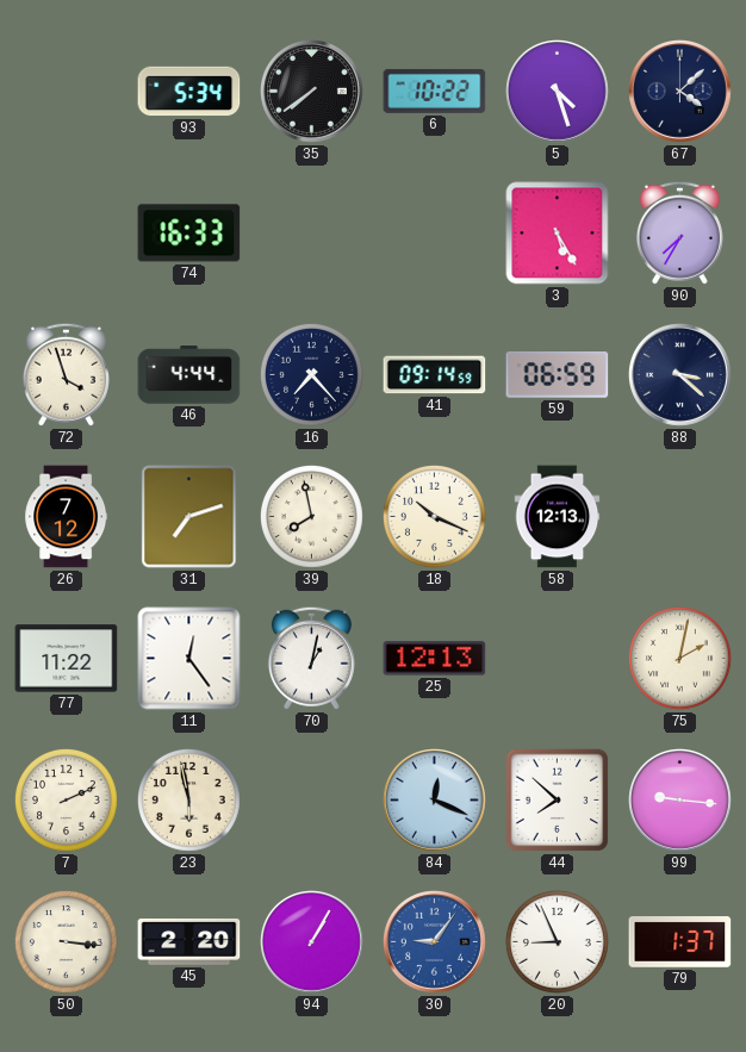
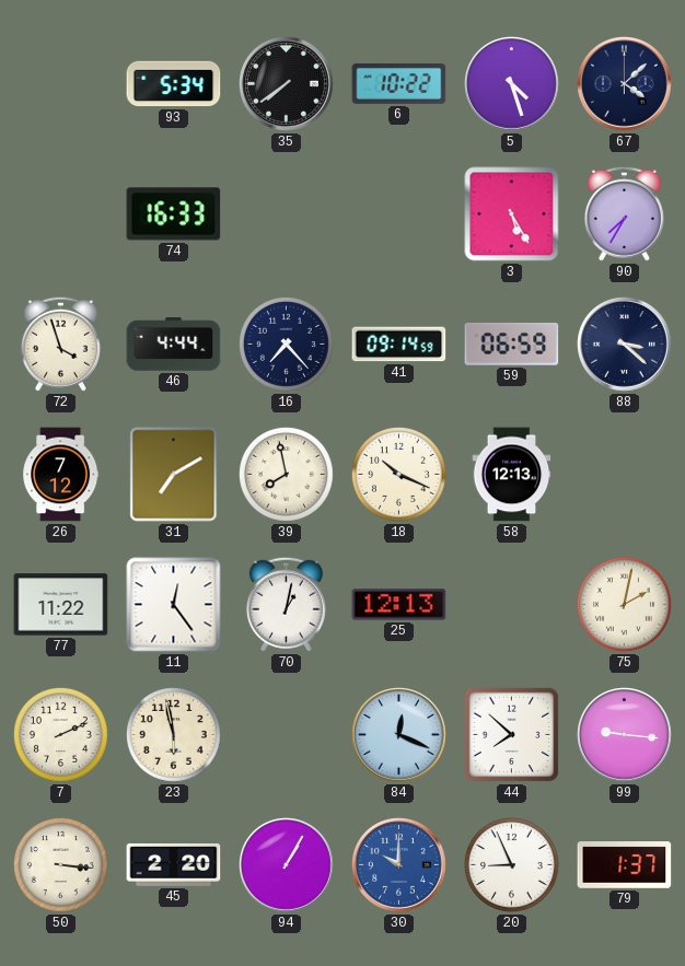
31: 7:12 -> 7:10 (174, 475)
30: 9:06 -> 10:00 (399, 865)
